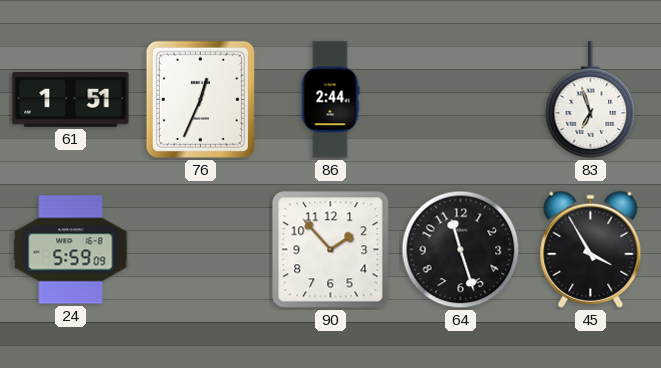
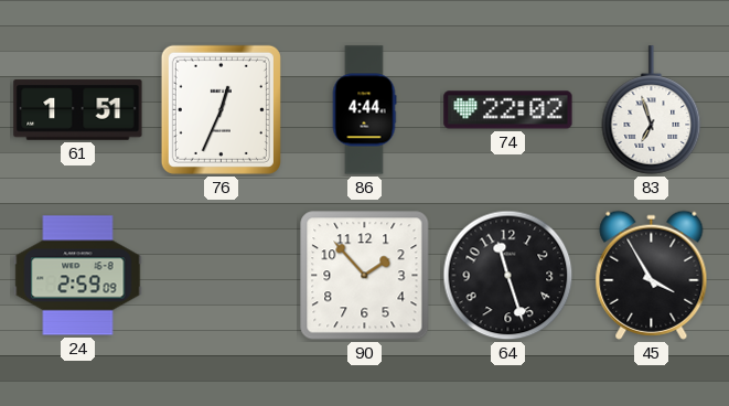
86: 2:44 -> 4:44 (364, 110)
74: none -> 22:02 (508, 110)
24: 5:59 -> 2:59 (78, 276)
